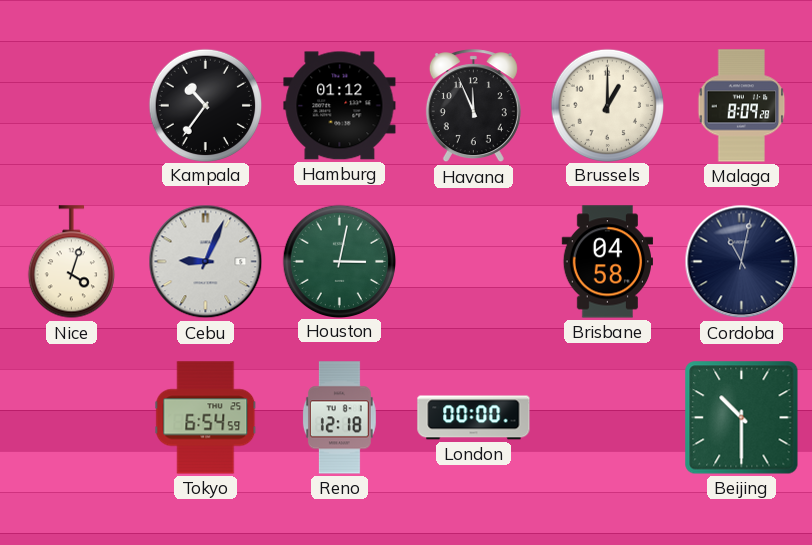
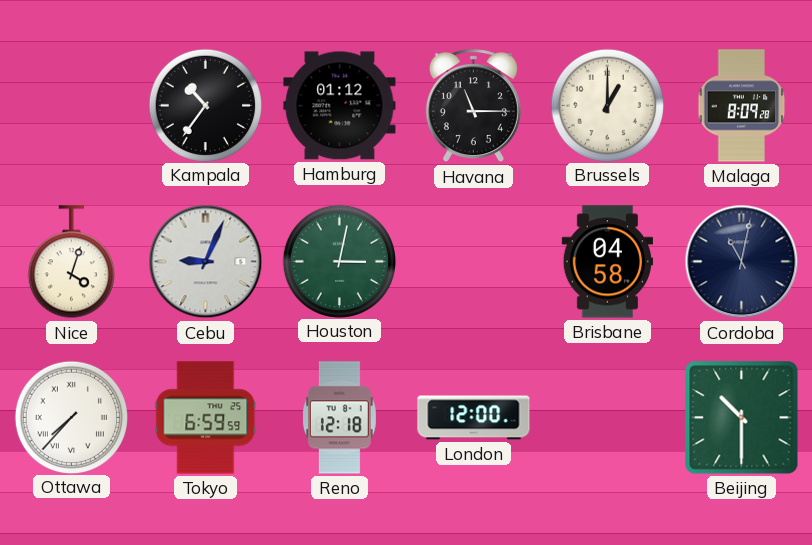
Havana: 11:56 -> 11:15 (473, 106)
Ottawa: none -> 7:37 (71, 417)
Tokyo: 6:54 -> 6:59 (206, 418)
London: 00:00 -> 12:00 (474, 418)
